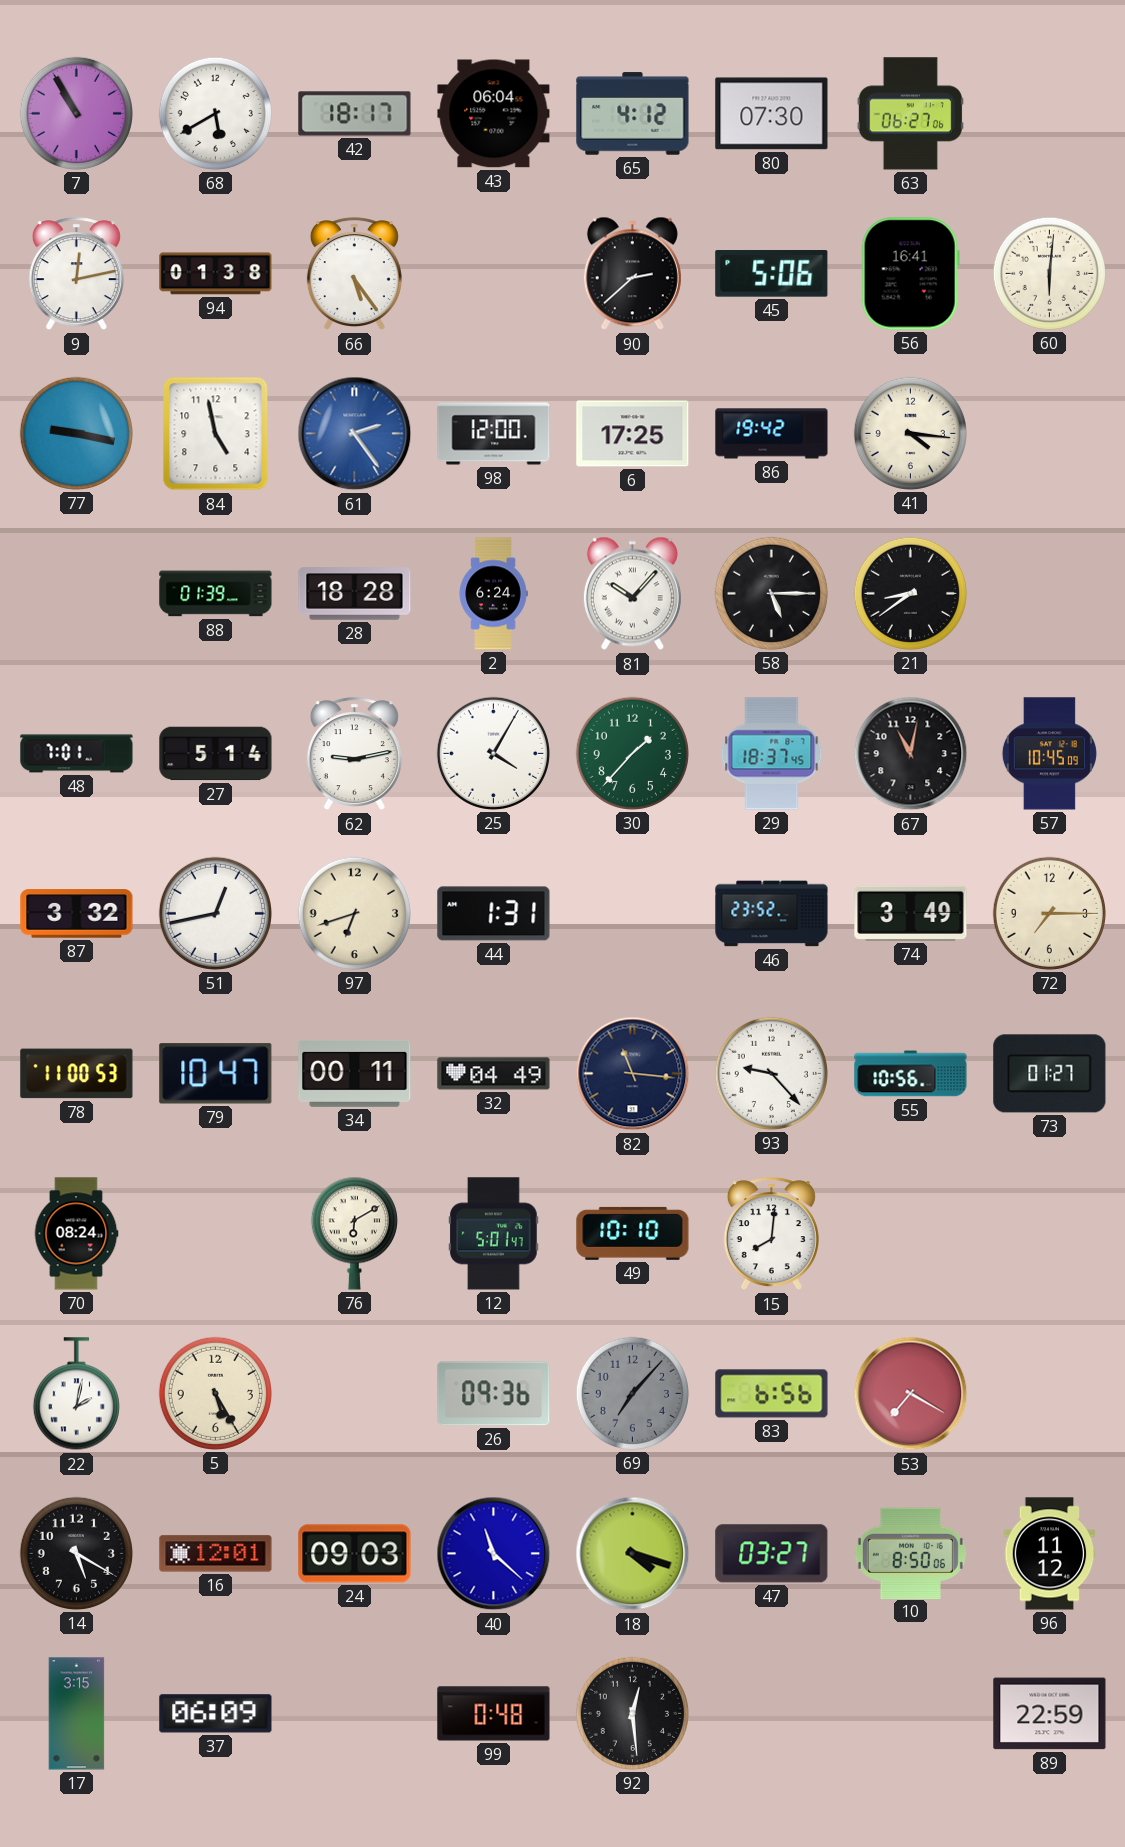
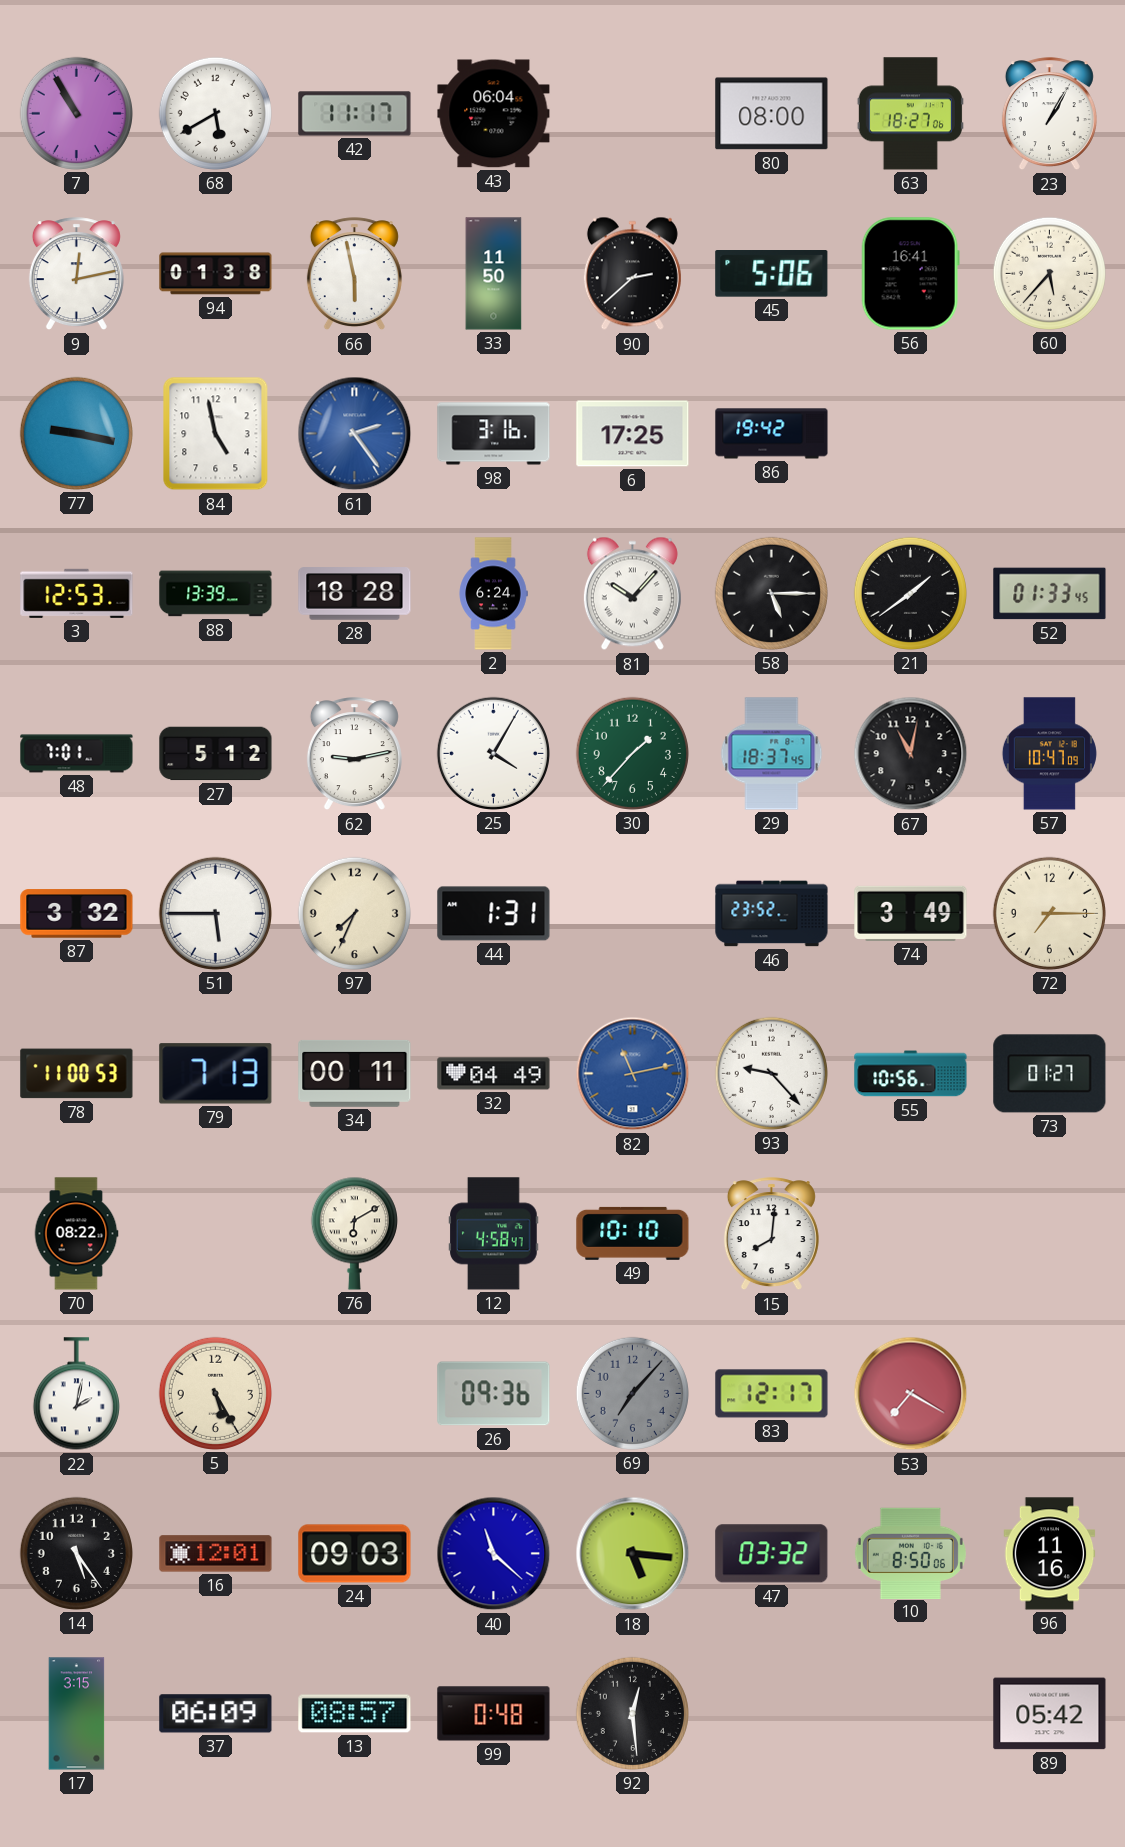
42: 18:17 -> 11:17 (355, 114)
65: 4:12 -> none (633, 114)
80: 07:30 -> 08:00 (772, 114)
63: 06:27 -> 18:27 (910, 114)
23: none -> 1:05 (1049, 114)
66: 5:24 -> 5:58 (354, 274)
33: none -> 11:50 (494, 274)
60: 6:01 -> 5:37 (1049, 273)
98: 12:00 -> 3:16 (494, 434)
41: 4:16 -> none (910, 433)
3: none -> 12:53 (77, 593)
88: 01:39 -> 13:39 (216, 594)
21: 8:39 -> 1:39 (910, 593)
52: none -> 01:33 (1050, 594)
27: 5:14 -> 5:12 (216, 754)
57: 10:45 -> 10:47 (1049, 754)
51: 12:43 -> 5:45 (215, 913)
97: 6:42 -> 7:34 (354, 913)
79: 10:47 -> 7:13 (216, 1074)
82: 11:16 -> 11:13 (633, 1074)
82 dial: navy -> blue (633, 1074)
70: 08:24 -> 08:22 (76, 1234)
12: 5:01 -> 4:58 (494, 1234)
83: 6:56 -> 12:17 (772, 1394)
14: 5:20 -> 5:24 (76, 1553)
18: 4:18 -> 5:16 (633, 1554)
47: 03:27 -> 03:32 (772, 1554)
96: 11:12 -> 11:16 (1050, 1554)
13: none -> 08:57 (355, 1714)
89: 22:59 -> 05:42 (1050, 1714)
